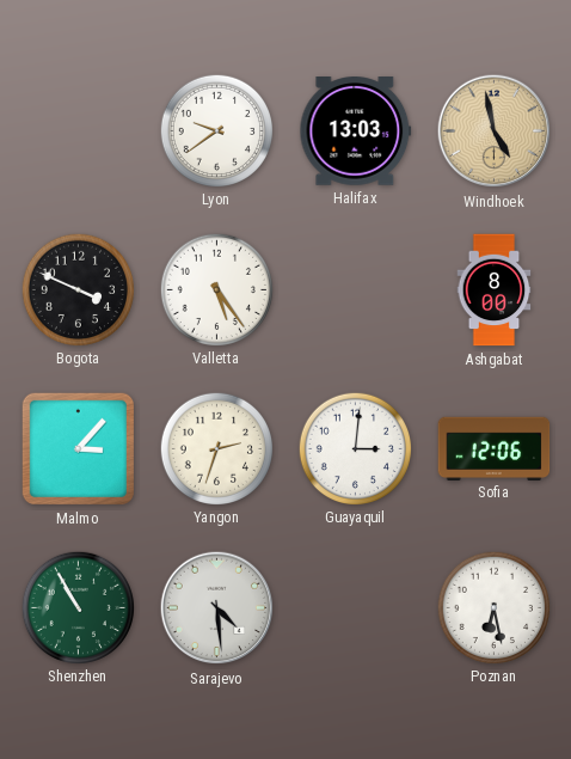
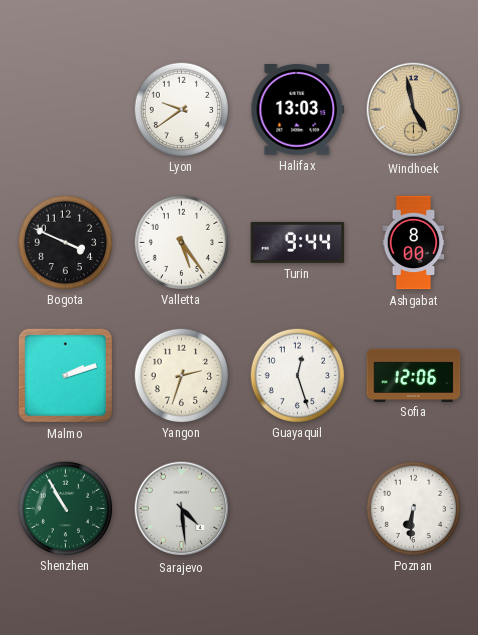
Turin: none -> 9:44 (298, 242)
Malmo: 3:07 -> 2:12 (65, 375)
Guayaquil: 3:01 -> 12:27 (297, 375)
Poznan: 6:28 -> 6:31 (413, 508)
